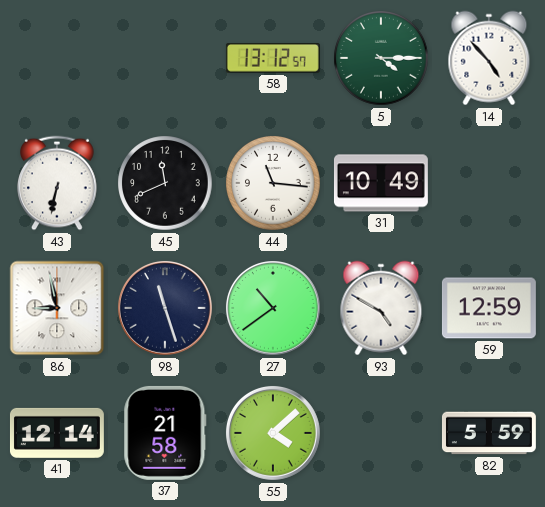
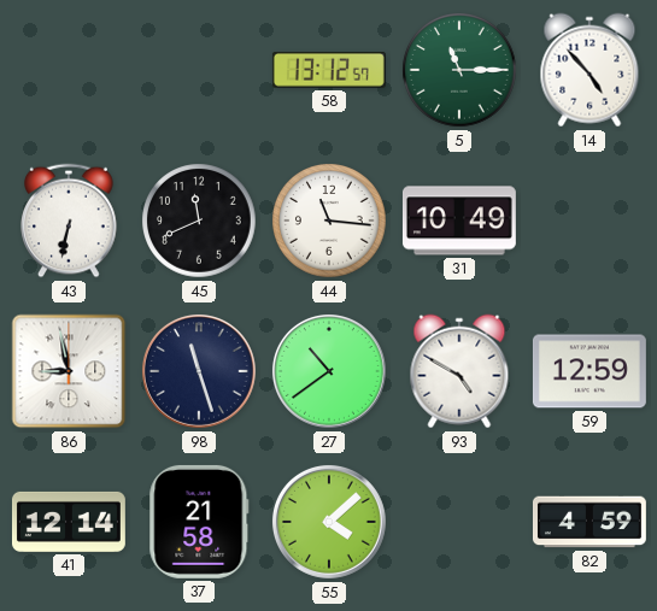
5: 4:15 -> 11:15 (459, 70)
82: 5:59 -> 4:59 (589, 522)
